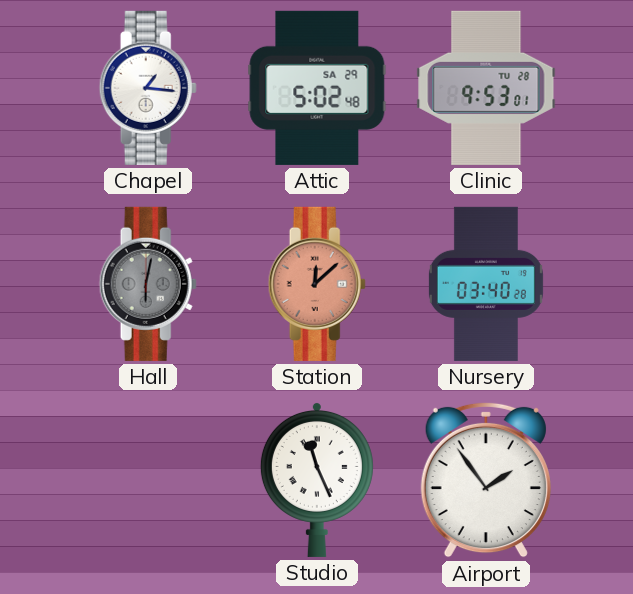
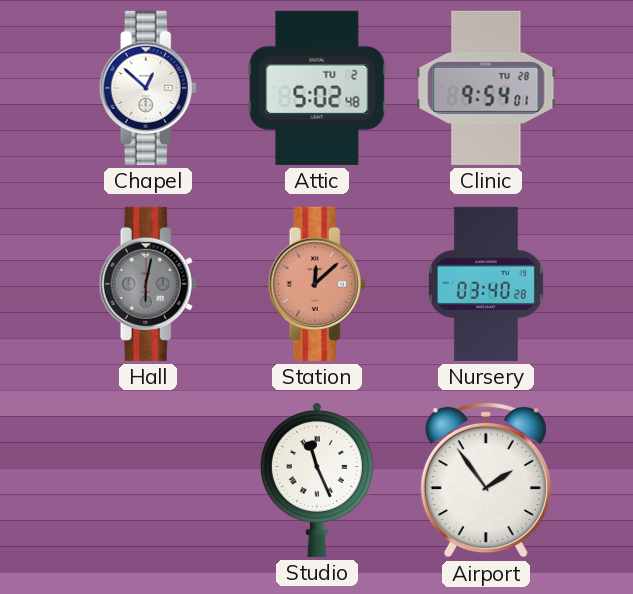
Chapel: 1:16 -> 12:52 (148, 88)
Attic date: SA 29 -> TU 2 (317, 88)
Clinic: 9:53 -> 9:54 (486, 88)
